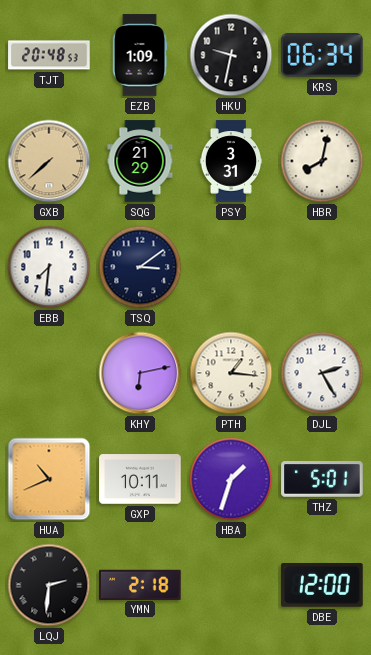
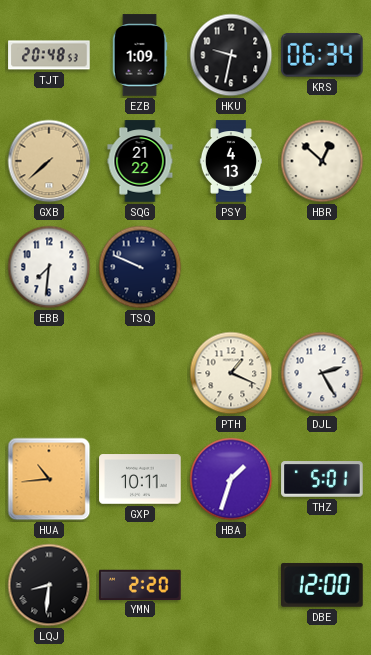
SQG: 21:29 -> 21:22 (140, 161)
PSY: 3:31 -> 4:13 (230, 161)
HBR: 8:02 -> 12:52 (322, 161)
TSQ: 3:09 -> 9:49 (140, 267)
KHY: 6:13 -> none (140, 373)
PTH: 1:16 -> 1:19 (231, 373)
HUA: 10:41 -> 10:44 (49, 479)
LQJ: 2:31 -> 8:31 (49, 585)
YMN: 2:18 -> 2:20 (140, 584)
